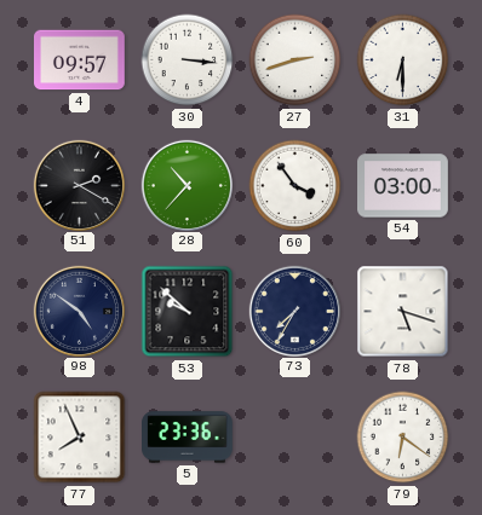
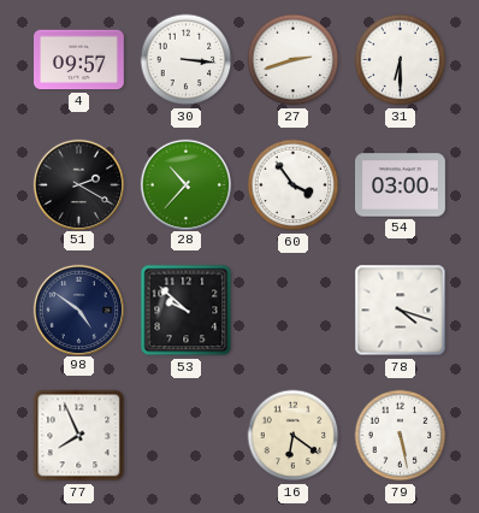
73: 7:35 -> none (294, 311)
78: 5:18 -> 4:18 (401, 311)
5: 23:36 -> none (188, 438)
16: none -> 6:21 (294, 436)
79: 6:21 -> 5:28 (401, 436)
